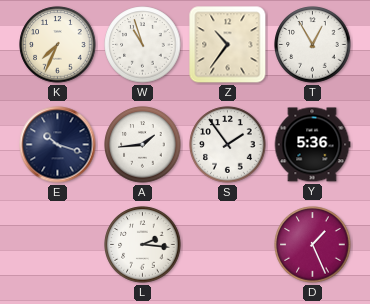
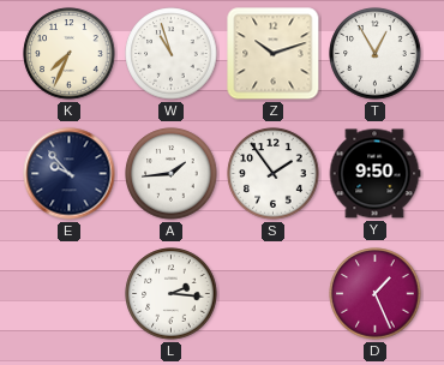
Z: 10:36 -> 10:12 (274, 54)
E: 10:18 -> 9:53 (70, 174)
Y: 5:36 -> 9:50 (374, 174)
